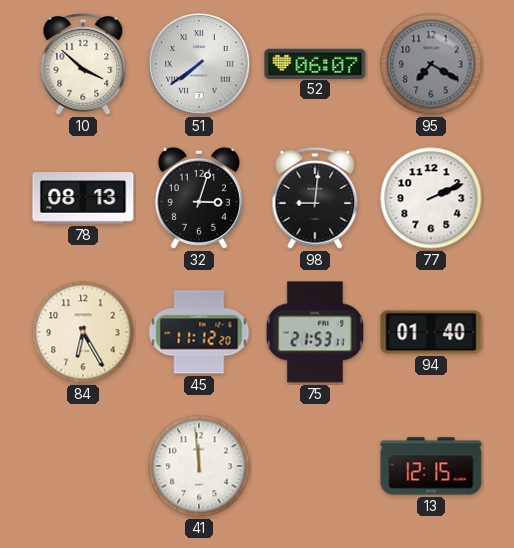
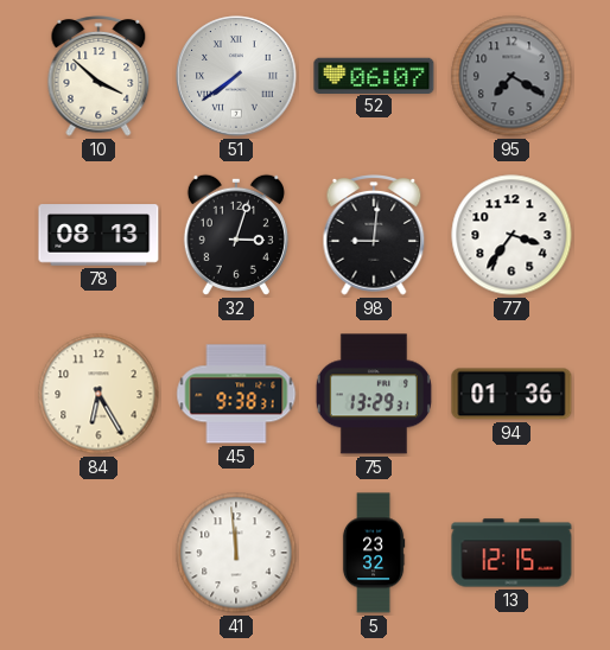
77: 2:11 -> 3:36 (511, 235)
45: 11:12 -> 9:38 (236, 394)
75: 21:53 -> 13:29 (374, 394)
94: 01:40 -> 01:36 (511, 394)
5: none -> 23:32 (374, 553)
